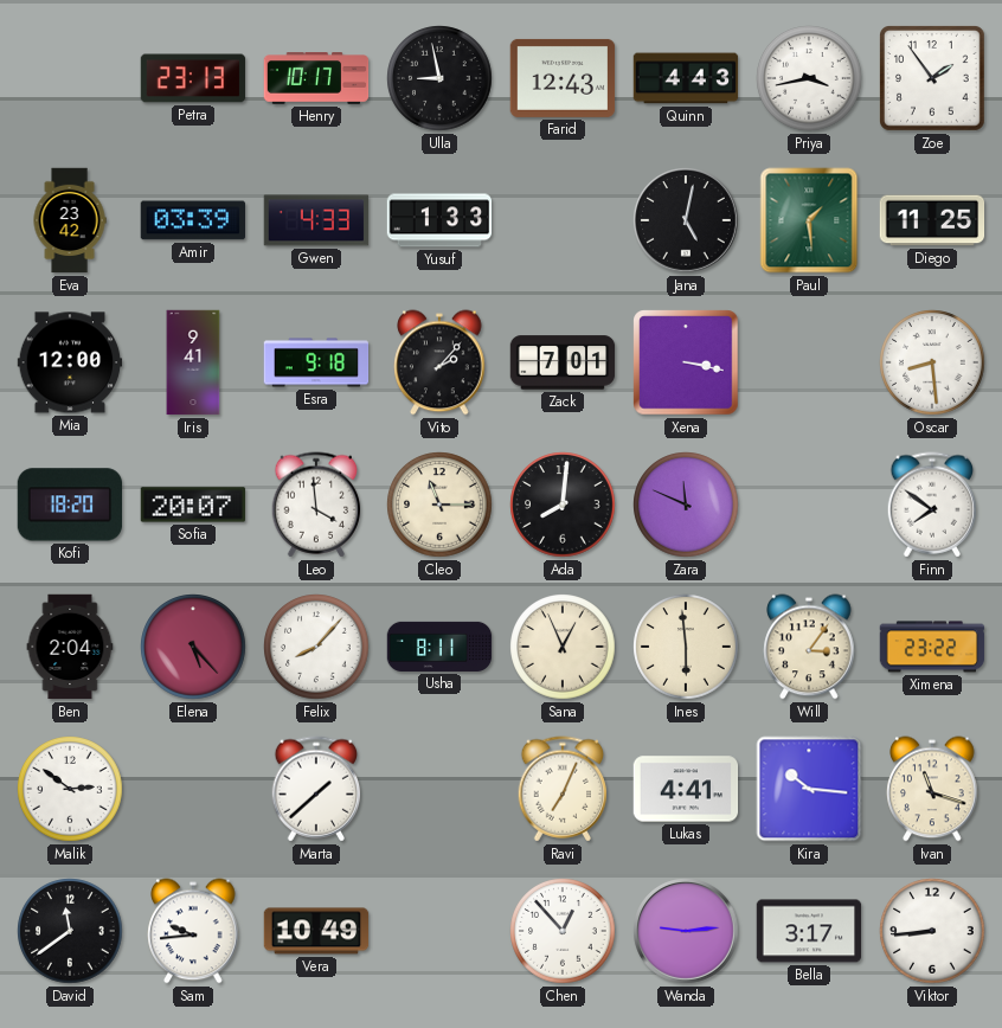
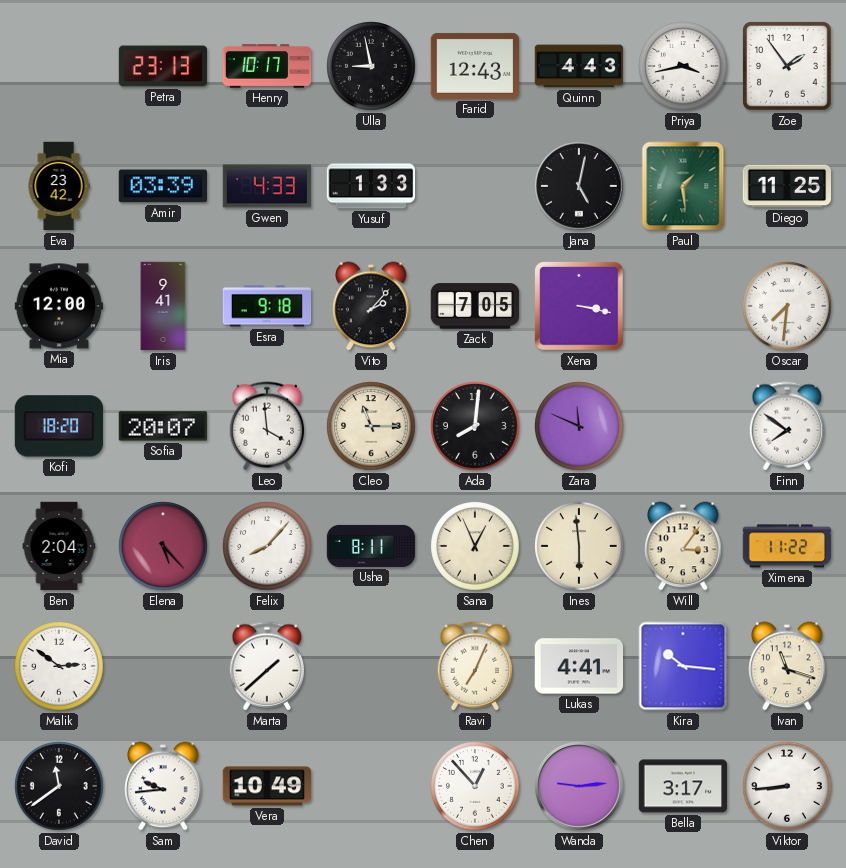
Zack: 7:01 -> 7:05 (475, 306)
Oscar: 8:29 -> 7:31 (787, 306)
Ximena: 23:22 -> 11:22 (787, 546)
